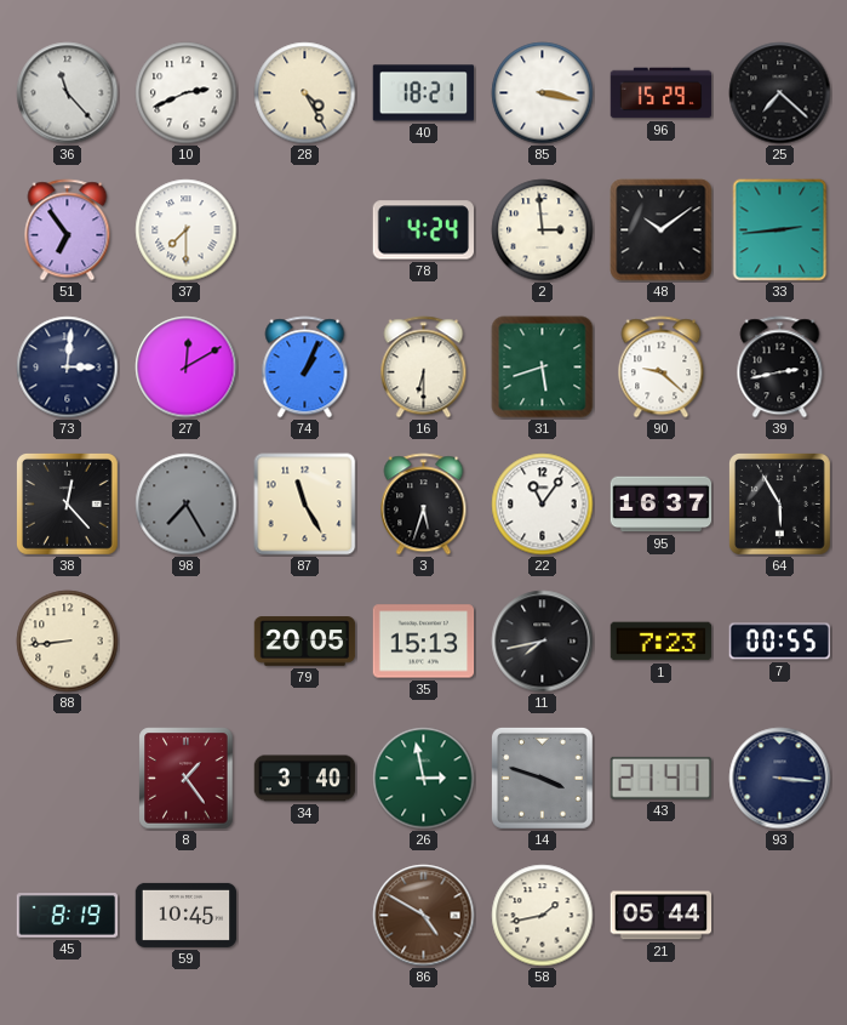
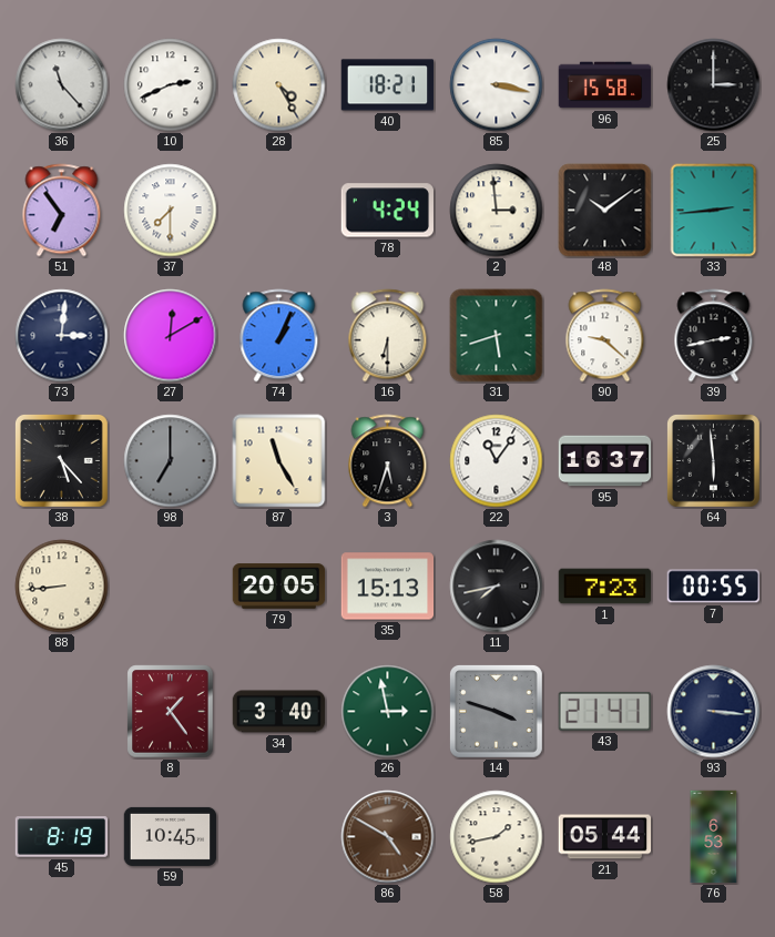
96: 15:29 -> 15:58 (605, 85)
25: 7:22 -> 3:00 (714, 85)
38: 12:23 -> 5:23 (61, 460)
98: 7:25 -> 7:00 (171, 461)
64: 5:55 -> 5:59 (713, 460)
76: none -> 6:53 (714, 837)
